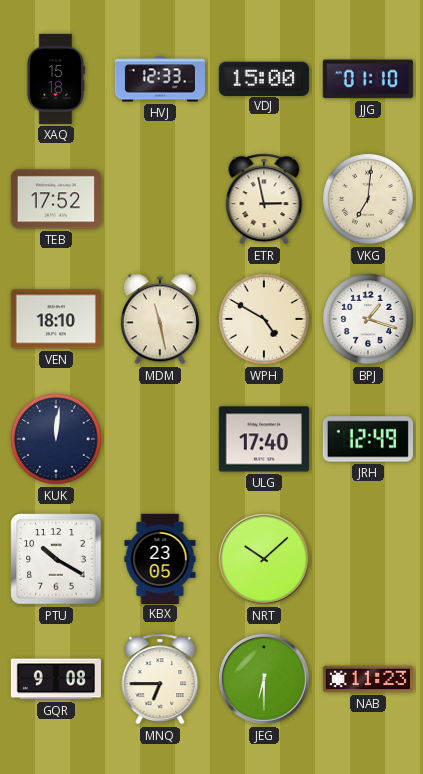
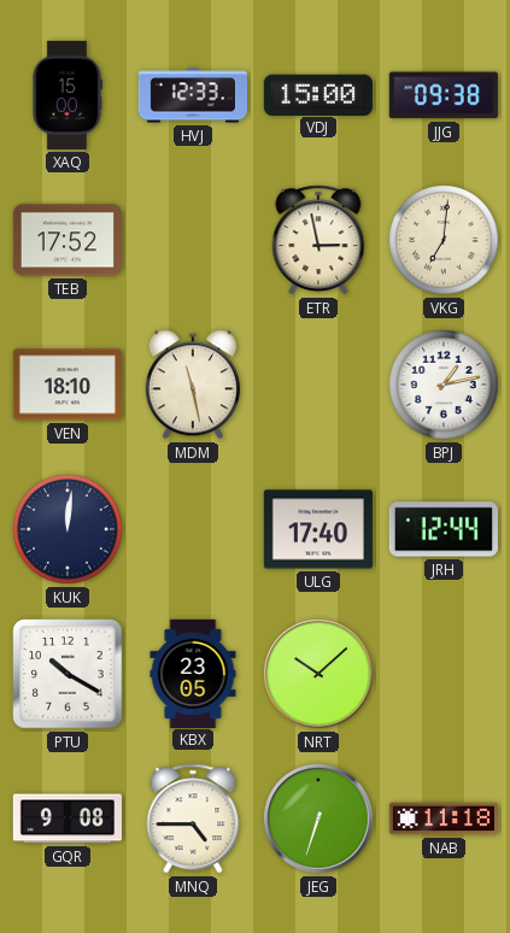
XAQ: 15:18 -> 15:00 (66, 95)
JJG: 01:10 -> 09:38 (444, 95)
WPH: 4:50 -> none (264, 319)
BPJ: 1:18 -> 1:13 (444, 385)
JRH: 12:49 -> 12:44 (444, 529)
MNQ: 6:45 -> 4:45 (193, 818)
JEG: 6:30 -> 6:33 (320, 820)
NAB: 11:23 -> 11:18 (444, 818)
